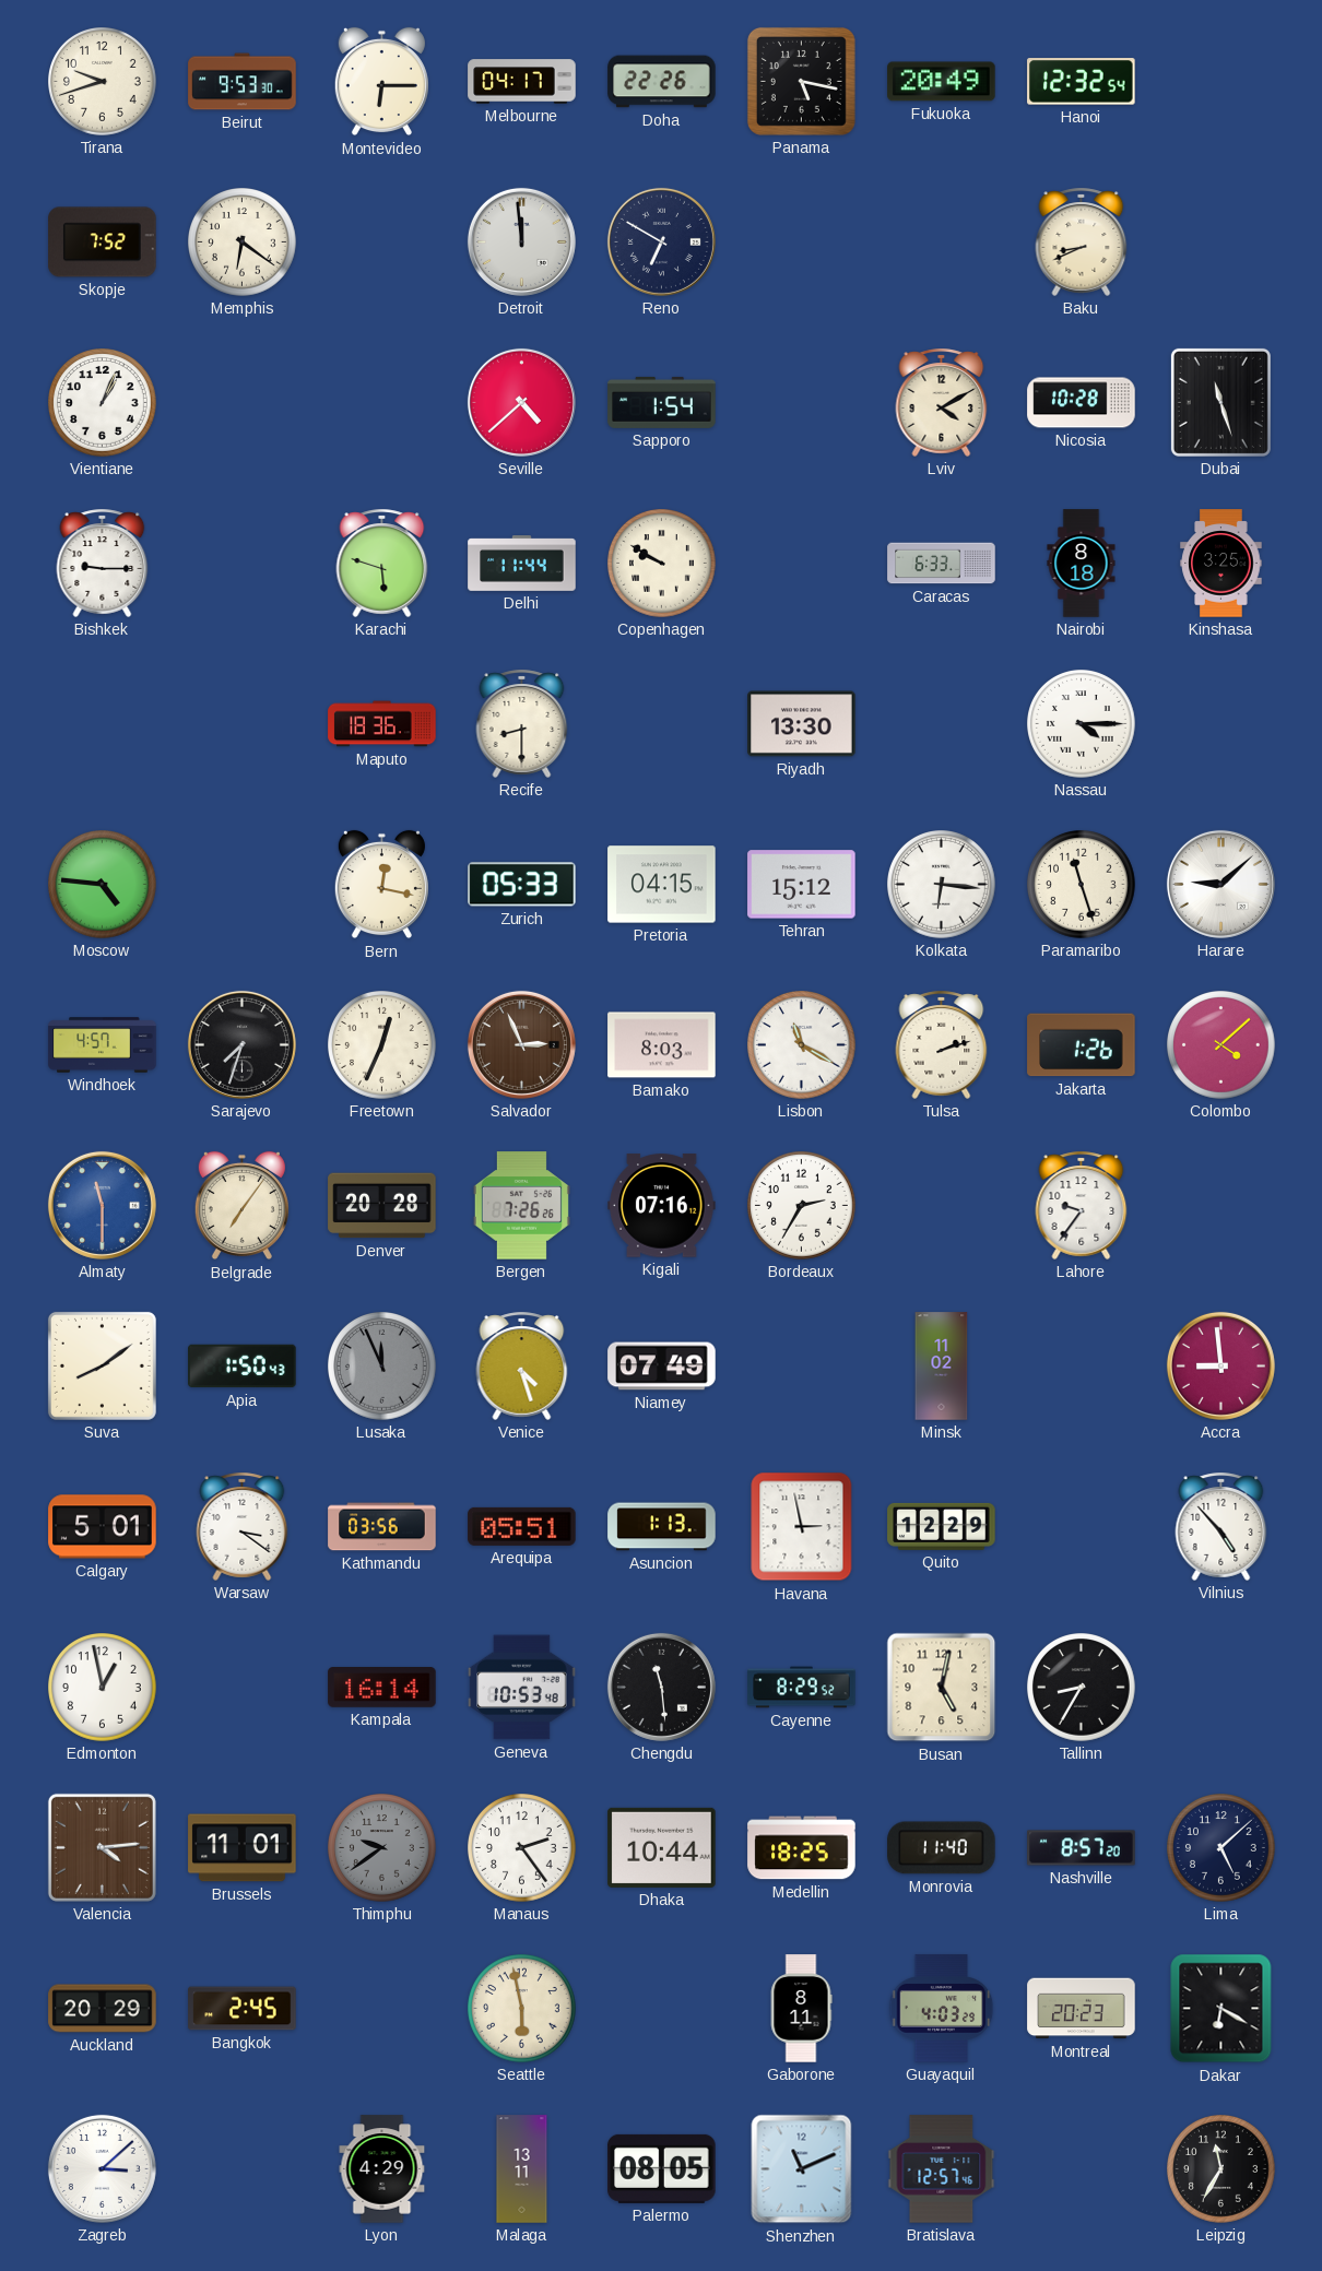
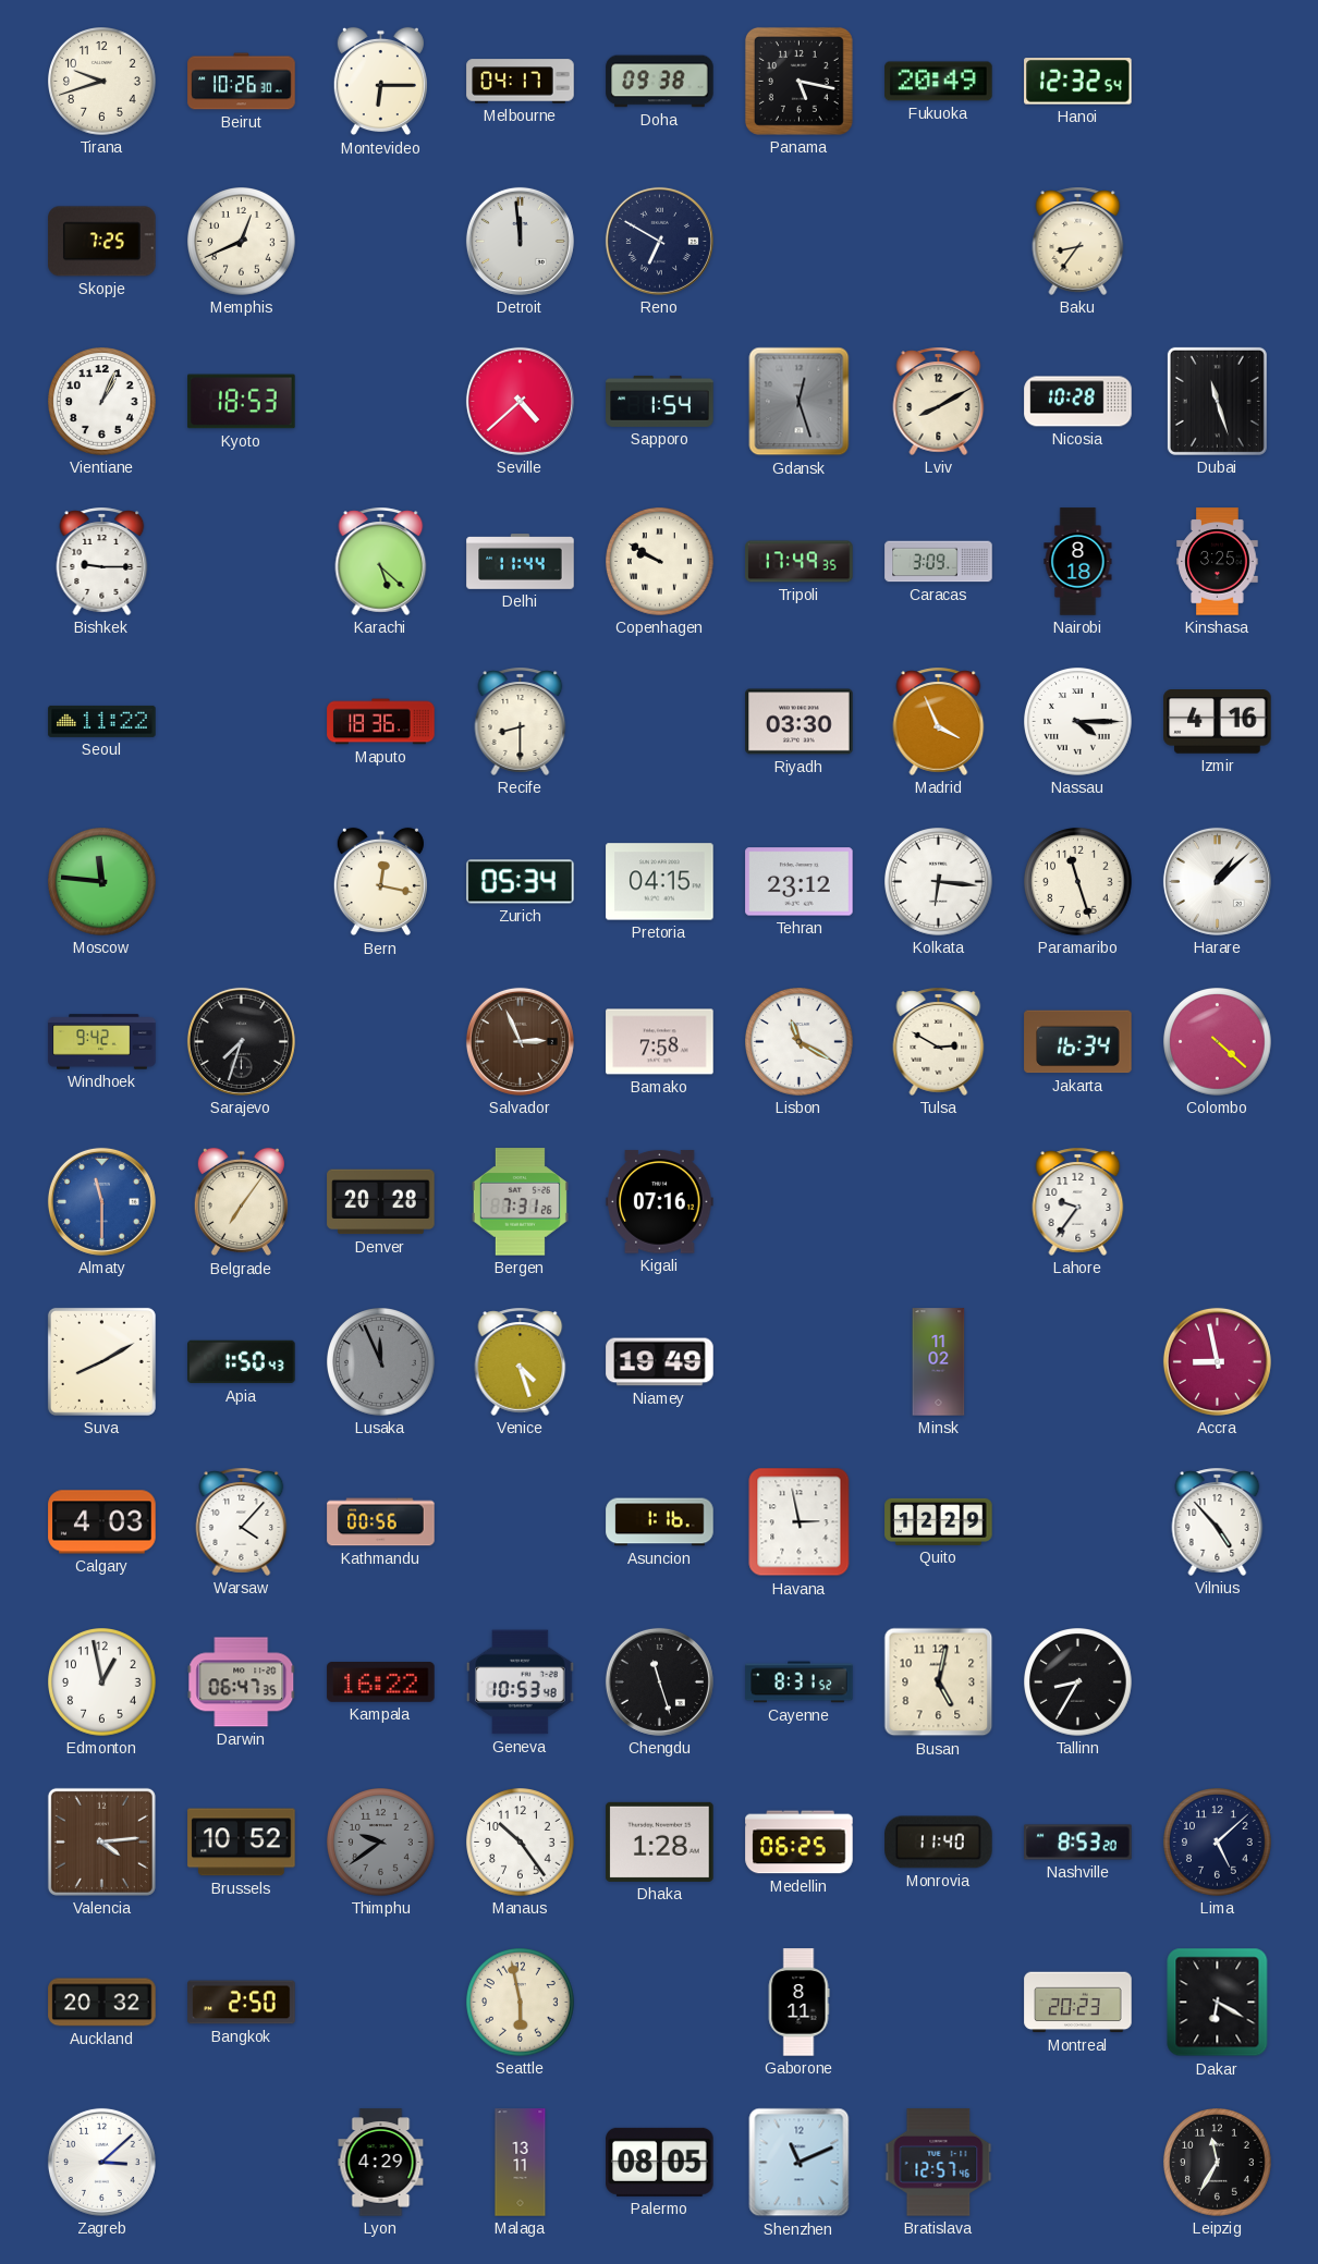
Beirut: 9:53 -> 10:26 (242, 82)
Doha: 22:26 -> 09:38 (660, 82)
Skopje: 7:52 -> 7:25 (102, 242)
Memphis: 6:21 -> 12:41 (242, 242)
Baku: 8:41 -> 8:36 (1078, 241)
Kyoto: none -> 18:53 (242, 402)
Gdansk: none -> 12:27 (800, 402)
Lviv: 4:10 -> 8:10 (939, 401)
Karachi: 5:48 -> 5:22 (381, 561)
Tripoli: none -> 17:49 (800, 562)
Caracas: 6:33 -> 3:09 (939, 562)
Seoul: none -> 11:22 (102, 721)
Riyadh: 13:30 -> 03:30 (800, 722)
Madrid: none -> 3:56 (939, 721)
Izmir: none -> 4:16 (1218, 722)
Moscow: 4:46 -> 11:46 (102, 882)
Zurich: 05:33 -> 05:34 (521, 882)
Tehran: 15:12 -> 23:12 (800, 882)
Harare: 9:08 -> 1:08 (1217, 881)
Windhoek: 4:57 -> 9:42 (102, 1042)
Freetown: 12:34 -> none (382, 1045)
Bamako: 8:03 -> 7:58 (660, 1042)
Tulsa: 2:12 -> 2:50 (939, 1041)
Jakarta: 1:26 -> 16:34 (1078, 1042)
Colombo: 4:08 -> 4:22 (1218, 1042)
Bergen: 7:26 -> 7:31 (520, 1202)
Bordeaux: 2:35 -> none (802, 1206)
Suva: 8:09 -> 8:10 (101, 1361)
Niamey: 07:49 -> 19:49 (660, 1362)
Accra: 8:59 -> 8:58 (1217, 1361)
Calgary: 5:01 -> 4:03 (102, 1522)
Warsaw: 3:21 -> 4:07 (242, 1521)
Kathmandu: 03:56 -> 00:56 (381, 1522)
Arequipa: 05:51 -> none (522, 1526)
Asuncion: 1:13 -> 1:16 (660, 1522)
Darwin: none -> 06:47 (242, 1682)
Kampala: 16:14 -> 16:22 (381, 1682)
Chengdu: 11:29 -> 11:27 (659, 1681)
Cayenne: 8:29 -> 8:31 (800, 1682)
Brussels: 11:01 -> 10:52 (242, 1843)
Manaus: 2:24 -> 10:24 (521, 1843)
Dhaka: 10:44 -> 1:28 (660, 1841)
Medellin: 18:25 -> 06:25 (800, 1843)
Nashville: 8:57 -> 8:53 (1078, 1843)
Auckland: 20:29 -> 20:32 (102, 2003)
Bangkok: 2:45 -> 2:50 (242, 2003)
Guayaquil: 4:03 -> none (942, 2009)
